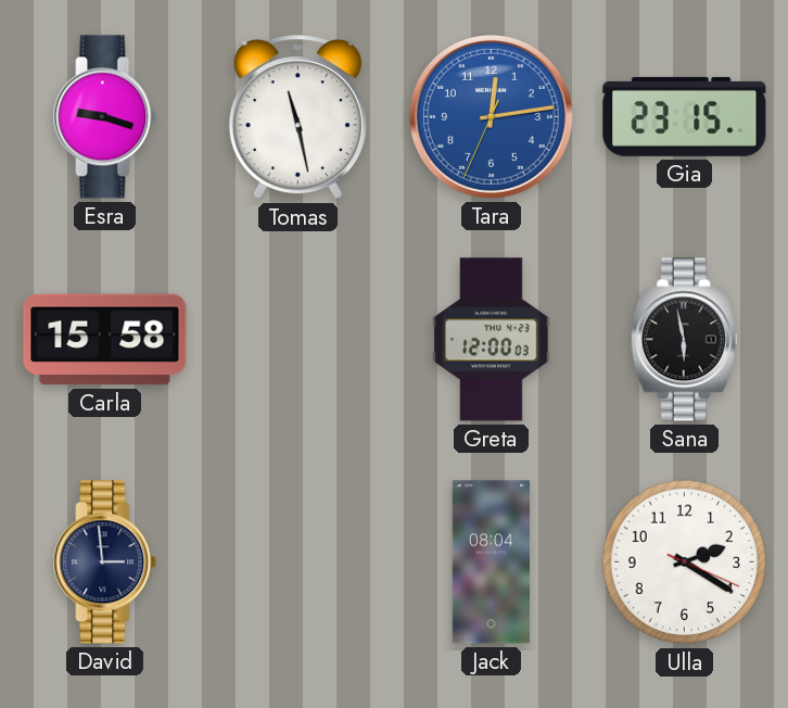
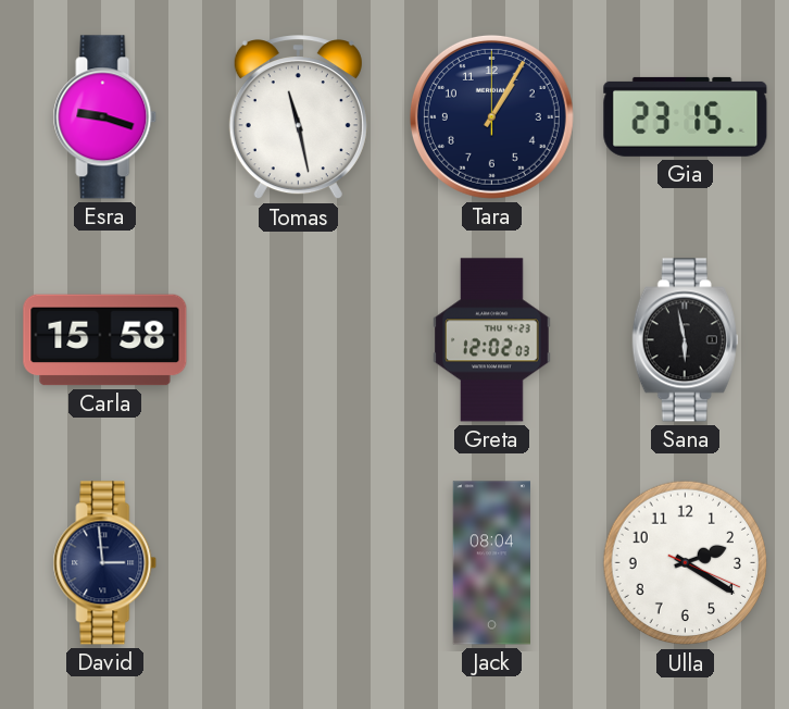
Tara: 12:13 -> 1:05 (491, 116)
Tara dial: blue -> navy (491, 116)
Greta: 12:00 -> 12:02 (492, 340)
